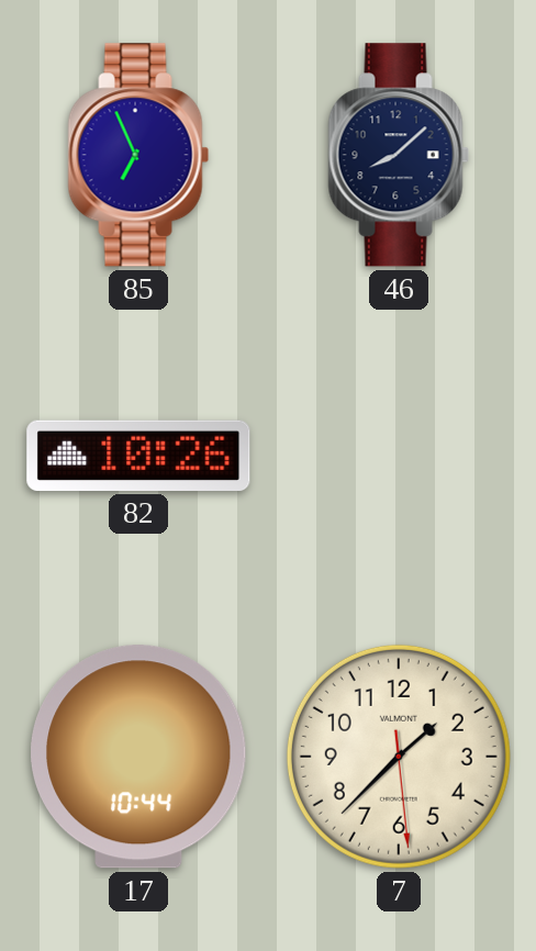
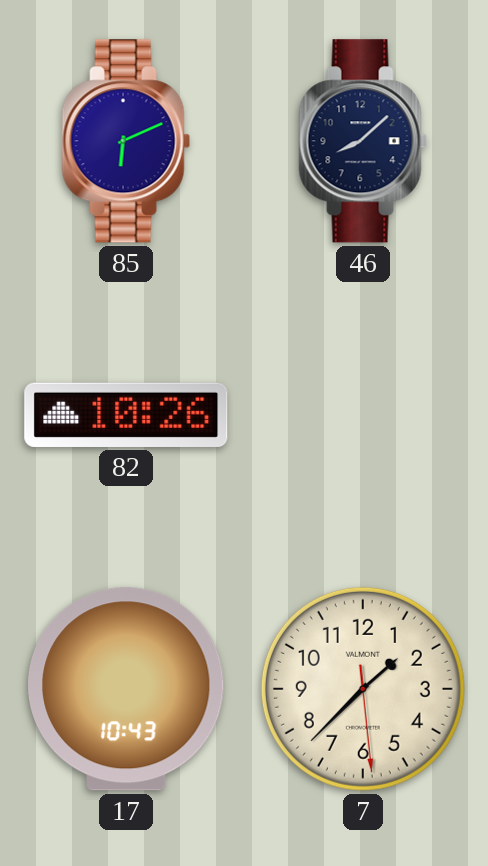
85: 6:56 -> 6:11 (126, 141)
17: 10:44 -> 10:43 (127, 689)
